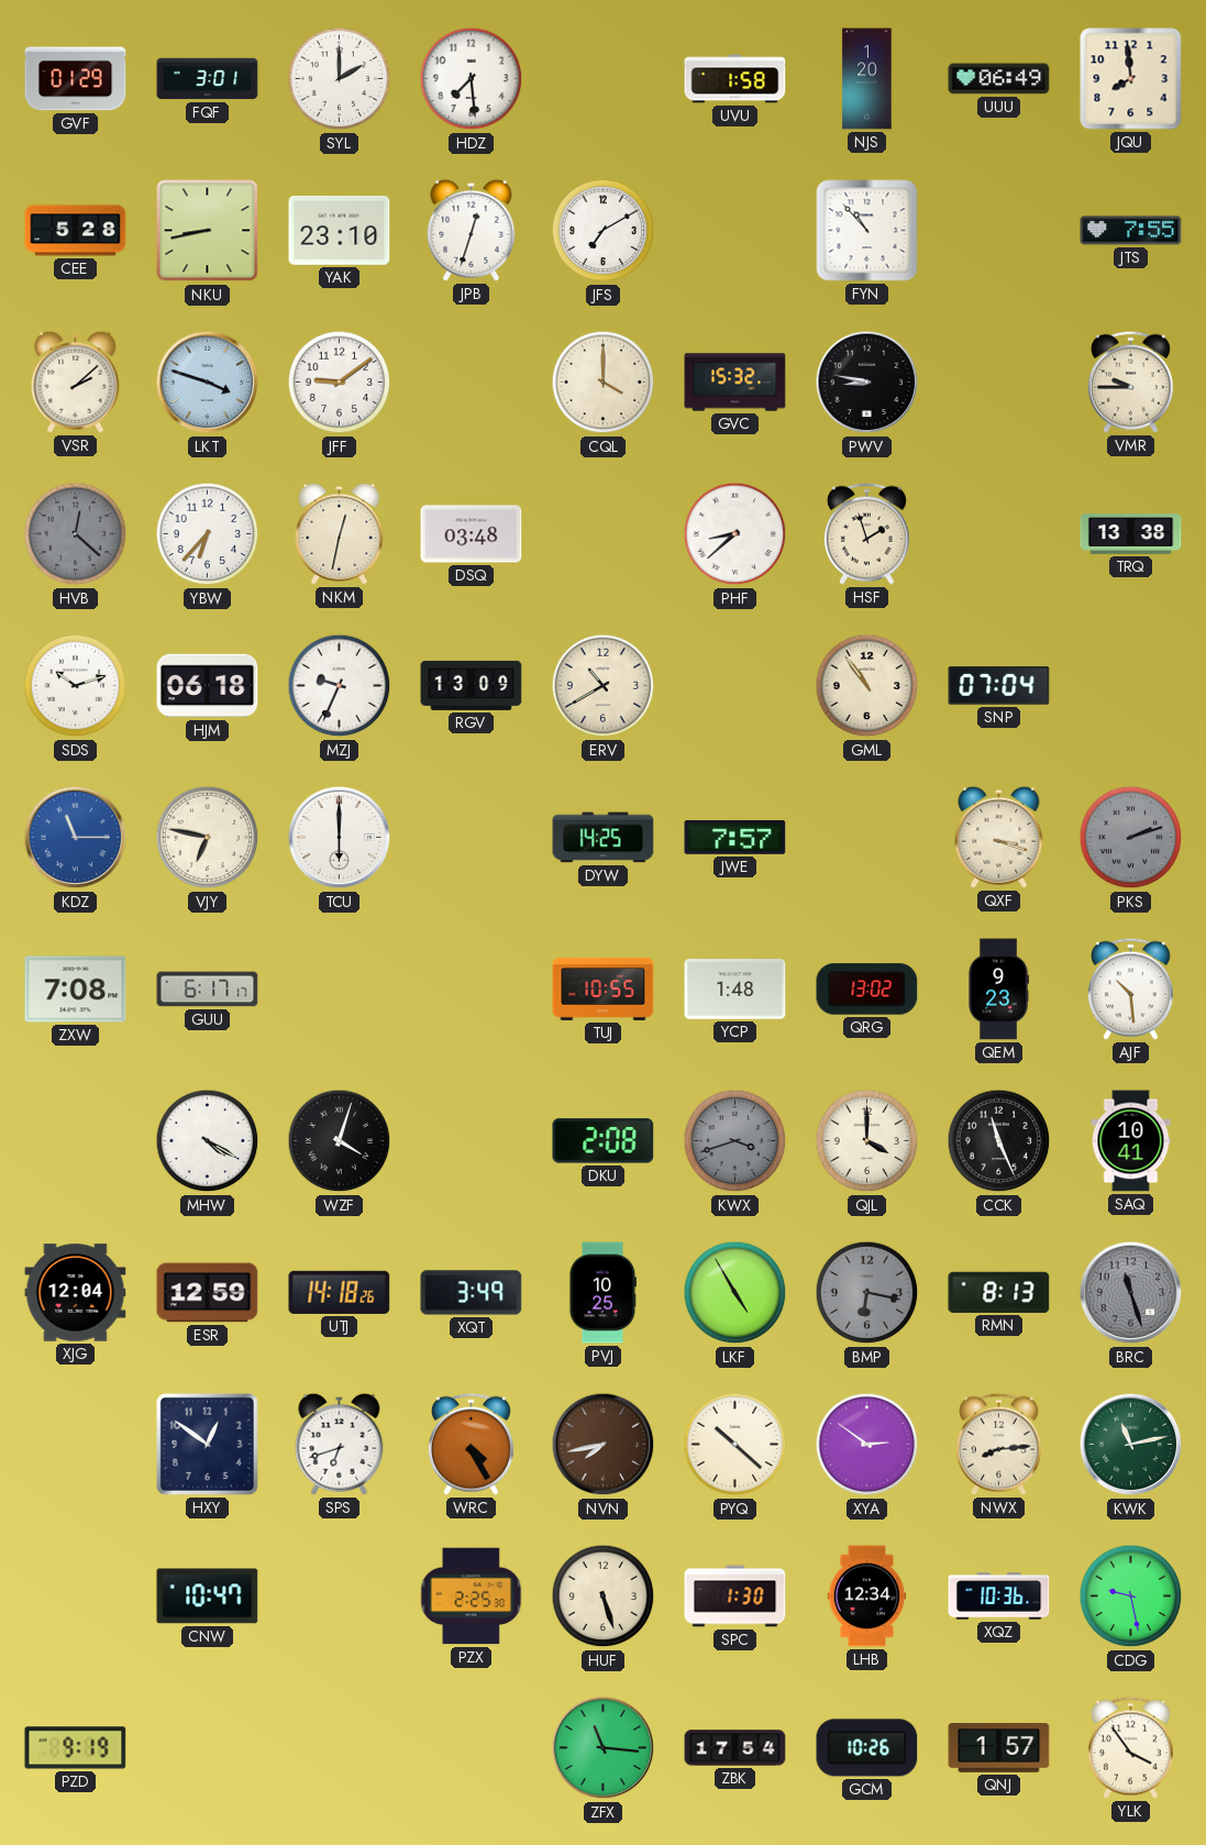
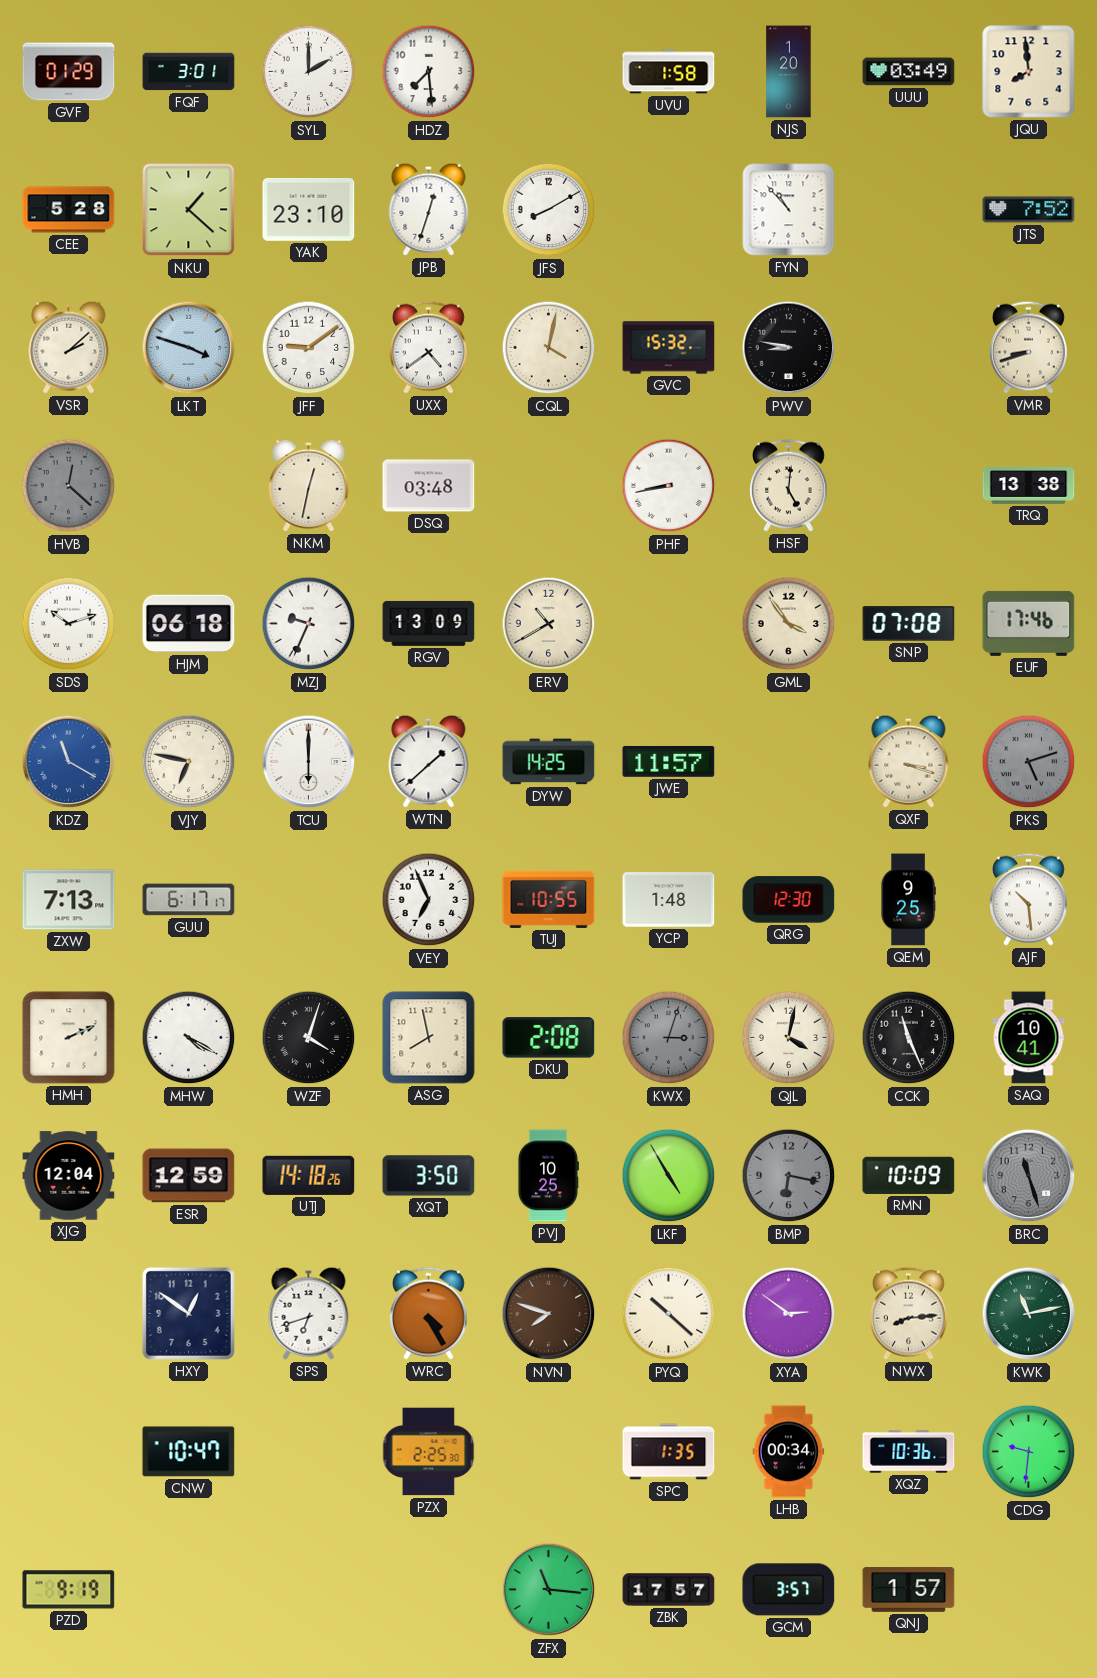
UUU: 06:49 -> 03:49 (909, 72)
NKU: 8:43 -> 1:22 (189, 210)
JFS: 7:10 -> 8:10 (549, 210)
JTS: 7:55 -> 7:52 (1029, 210)
UXX: none -> 4:39 (428, 347)
CQL: 4:00 -> 4:02 (549, 348)
VMR: 9:45 -> 8:42 (1028, 347)
YBW: 6:37 -> none (208, 534)
PHF: 8:38 -> 8:43 (669, 486)
HSF: 1:57 -> 5:01 (788, 485)
GML: 10:54 -> 3:54 (789, 624)
SNP: 07:04 -> 07:08 (909, 624)
EUF: none -> 17:46 (1029, 623)
KDZ: 11:15 -> 11:20 (69, 762)
WTN: none -> 1:38 (429, 761)
JWE: 7:57 -> 11:57 (669, 761)
PKS: 2:12 -> 5:12 (1029, 762)
ZXW: 7:08 -> 7:13 (69, 900)
VEY: none -> 6:56 (429, 900)
QRG: 13:02 -> 12:30 (789, 900)
QEM: 9:23 -> 9:25 (908, 900)
HMH: none -> 2:11 (69, 1038)
ASG: none -> 7:58 (429, 1038)
KWX: 3:42 -> 3:03 (669, 1038)
QJL: 4:00 -> 4:02 (789, 1038)
XQT: 3:49 -> 3:50 (429, 1176)
RMN: 8:13 -> 10:09 (909, 1175)
NVN: 7:43 -> 7:48 (549, 1314)
HUF: 5:27 -> none (604, 1597)
SPC: 1:30 -> 1:35 (669, 1452)
LHB: 12:34 -> 00:34 (789, 1452)
CDG: 9:28 -> 9:31 (1029, 1452)
ZBK: 17:54 -> 17:57 (669, 1590)
GCM: 10:26 -> 3:57 (789, 1590)
YLK: 3:54 -> none (1130, 1747)
